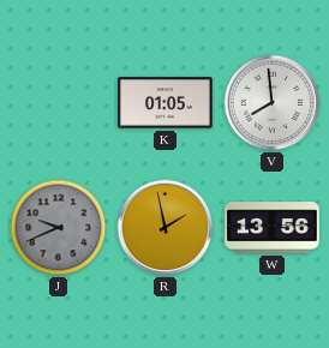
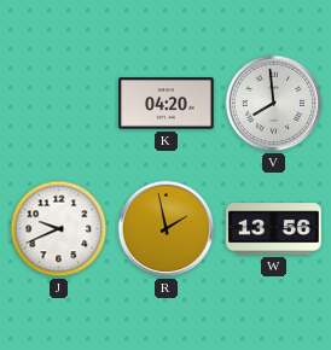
K: 01:05 -> 04:20 (167, 104)
J dial: grey -> white (59, 229)
